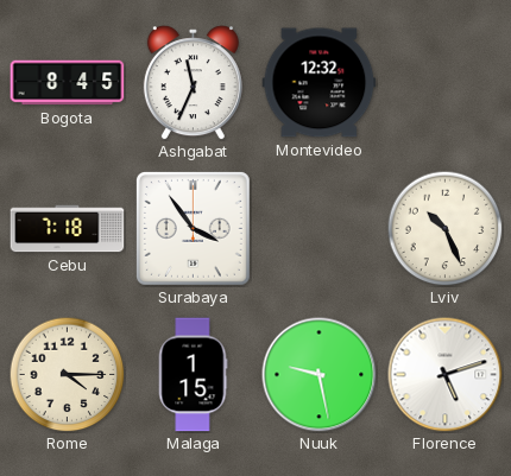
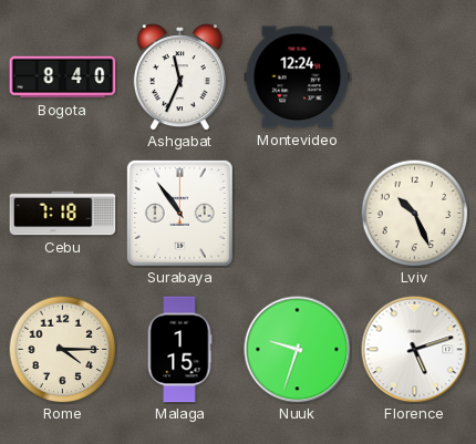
Bogota: 8:45 -> 8:40 (63, 78)
Montevideo: 12:32 -> 12:24 (298, 78)
Surabaya: 3:54 -> 10:54 (179, 213)
Nuuk: 9:28 -> 9:33 (298, 350)
